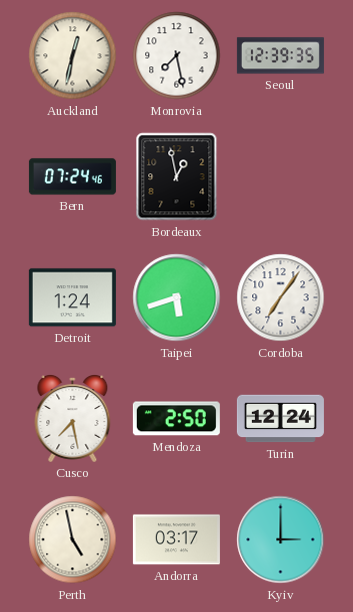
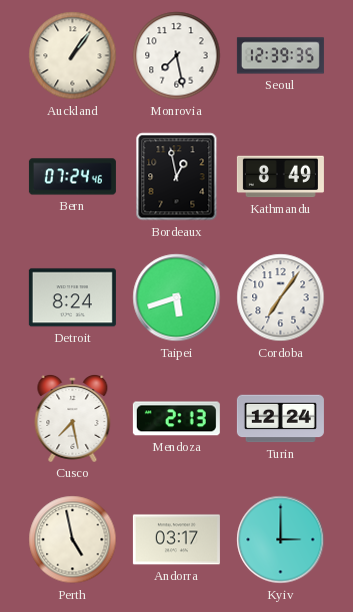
Auckland: 12:32 -> 1:06 (73, 56)
Kathmandu: none -> 8:49 (280, 177)
Detroit: 1:24 -> 8:24 (72, 298)
Mendoza: 2:50 -> 2:13 (176, 419)
